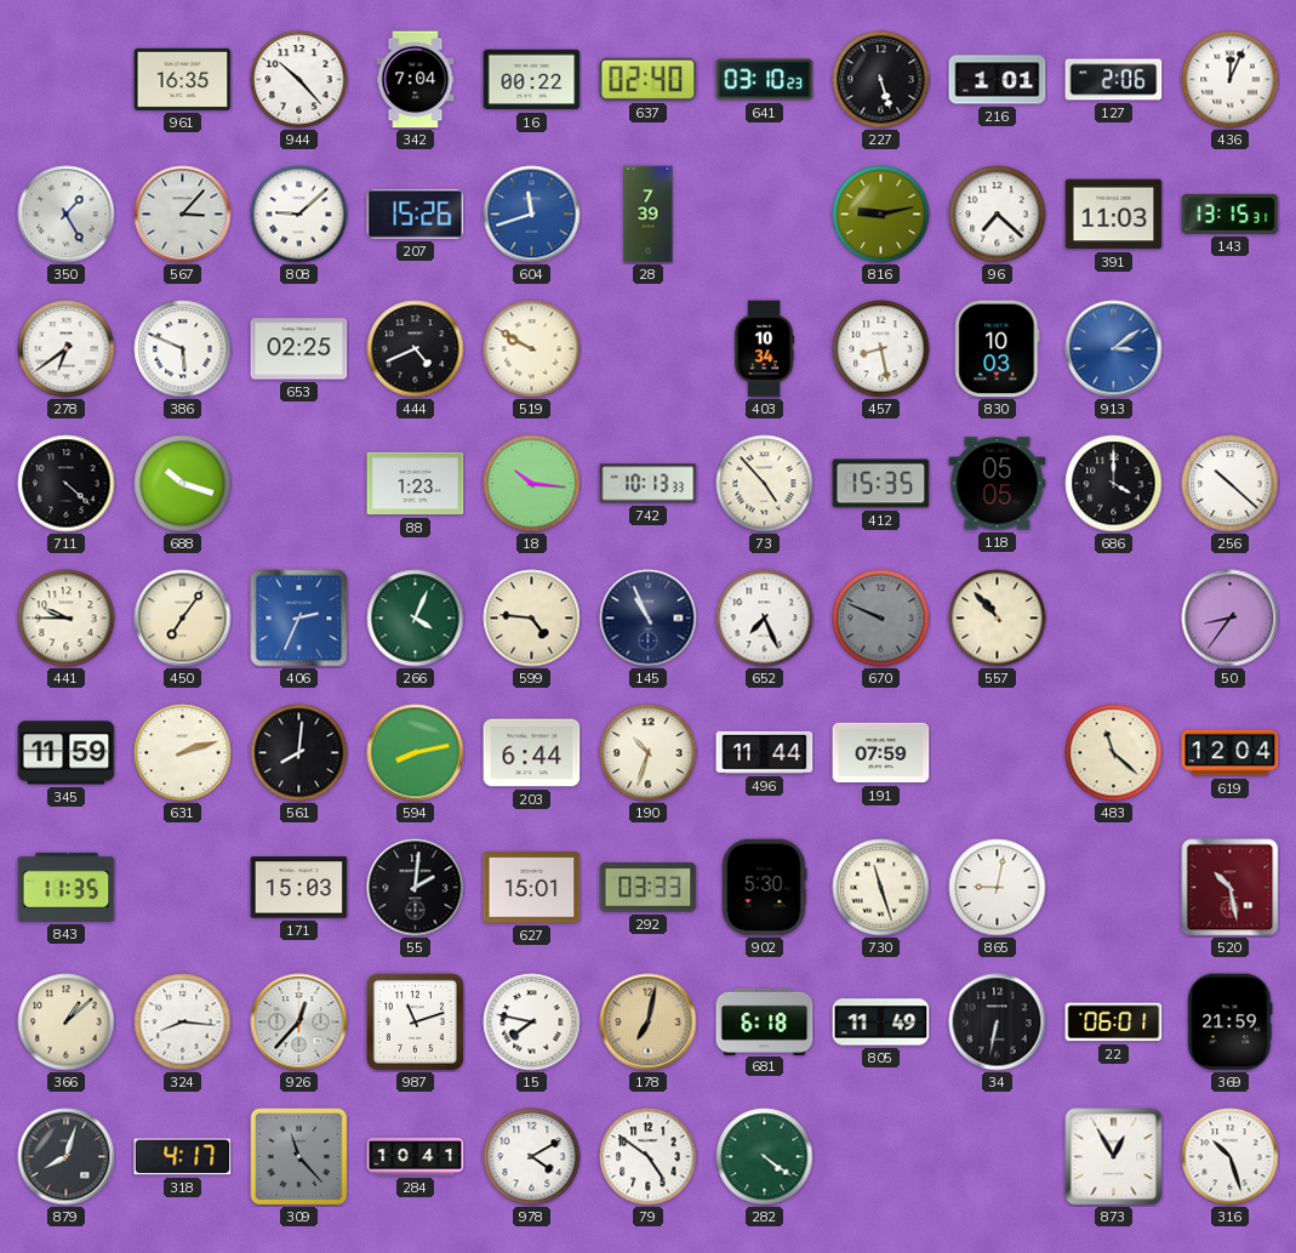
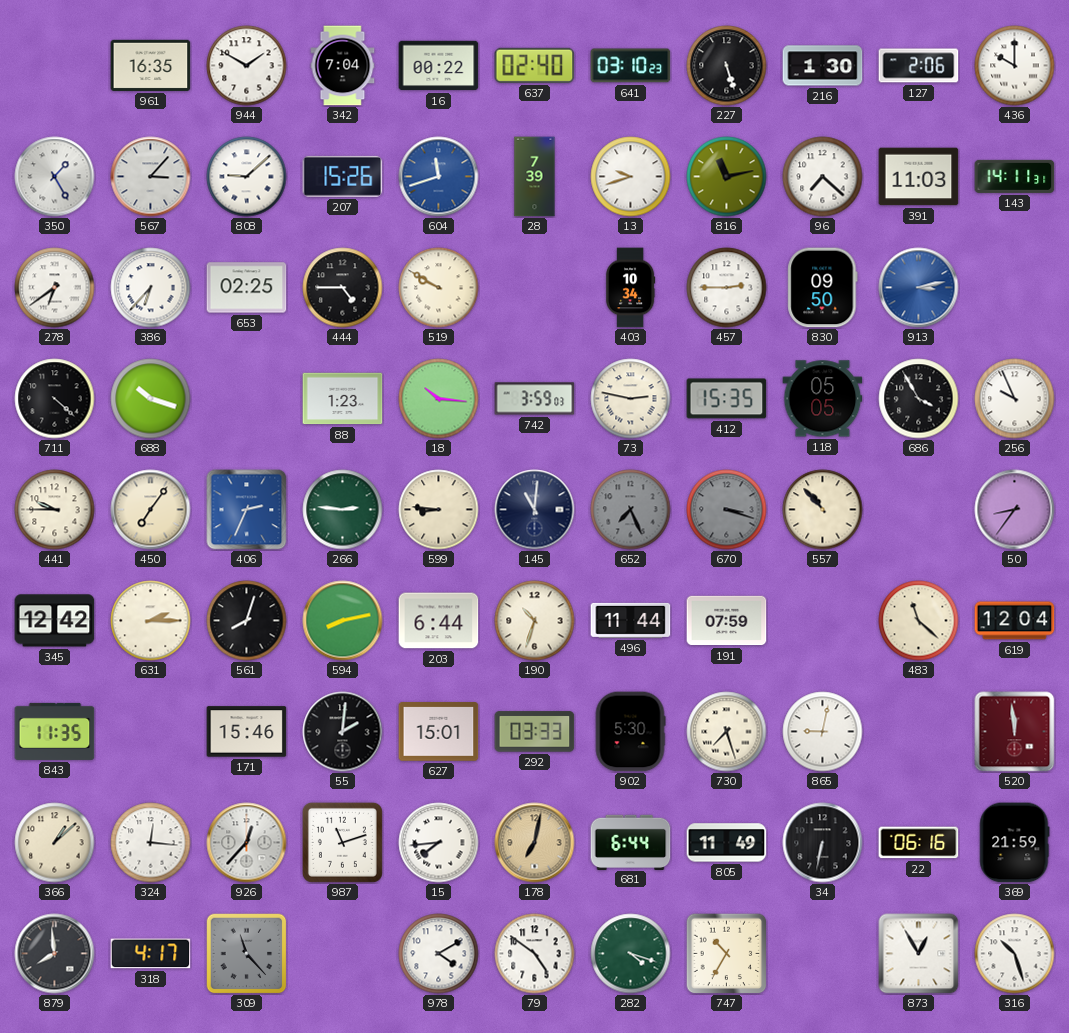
944: 10:23 -> 1:50 (247, 66)
216: 1:01 -> 1:30 (823, 66)
436: 12:04 -> 10:00 (1015, 66)
13: none -> 9:42 (631, 177)
816: 9:13 -> 11:13 (727, 177)
143: 13:15 -> 14:11 (1015, 176)
386: 5:49 -> 6:37 (151, 288)
444: 4:41 -> 4:45 (343, 288)
457: 8:28 -> 2:45 (727, 288)
830: 10:03 -> 09:50 (823, 288)
913: 3:09 -> 3:13 (919, 288)
742: 10:13 -> 3:59 (535, 399)
73: 4:53 -> 2:47 (631, 399)
686: 4:00 -> 3:55 (919, 399)
256: 10:22 -> 9:56 (1015, 399)
266: 4:04 -> 2:46 (343, 510)
599: 4:46 -> 8:46 (439, 510)
145: 10:56 -> 11:01 (535, 510)
652 dial: white -> grey (631, 510)
670: 9:49 -> 3:18 (727, 510)
345: 11:59 -> 12:42 (55, 621)
631: 2:12 -> 2:15 (151, 621)
561: 8:01 -> 8:03 (247, 621)
171: 15:03 -> 15:46 (247, 732)
730: 11:27 -> 7:27 (727, 732)
520: 10:28 -> 11:59 (1015, 732)
324: 8:16 -> 12:16 (151, 843)
15: 7:47 -> 7:44 (439, 843)
681: 6:18 -> 6:44 (631, 842)
22: 06:01 -> 06:16 (919, 843)
879: 8:03 -> 7:59 (55, 954)
284: 10:41 -> none (416, 1156)
282: 4:21 -> 4:18 (631, 954)
747: none -> 10:35 (726, 953)
